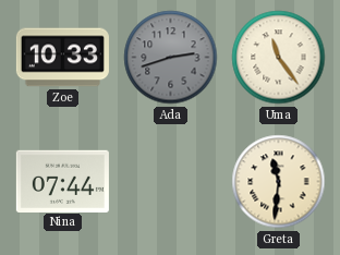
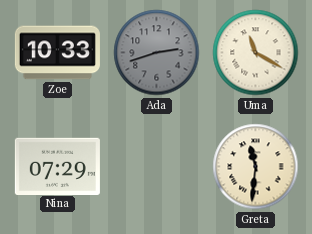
Uma: 11:24 -> 11:20 (256, 53)
Nina: 07:44 -> 07:29 (57, 166)
